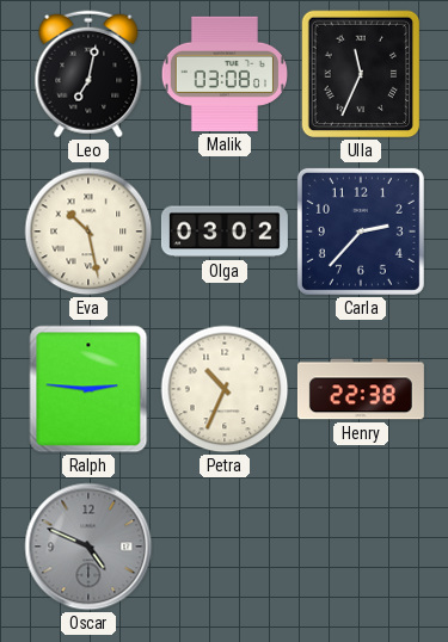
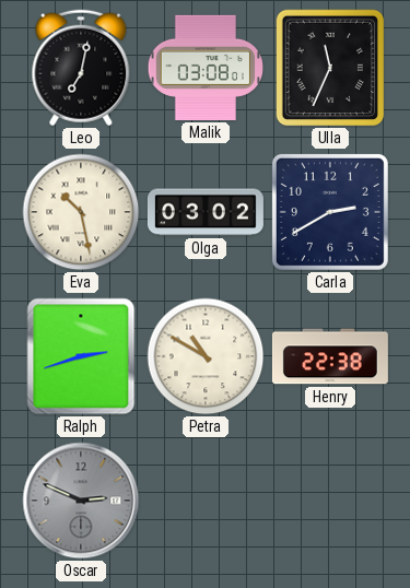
Carla: 2:37 -> 2:40 (330, 212)
Ralph: 2:46 -> 2:42 (81, 356)
Petra: 10:34 -> 10:50 (206, 356)
Oscar: 4:49 -> 2:49 (81, 501)
